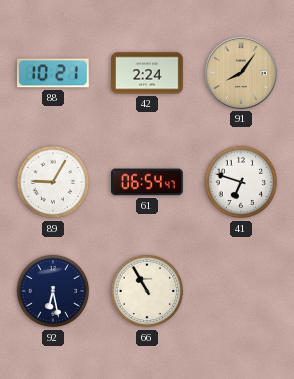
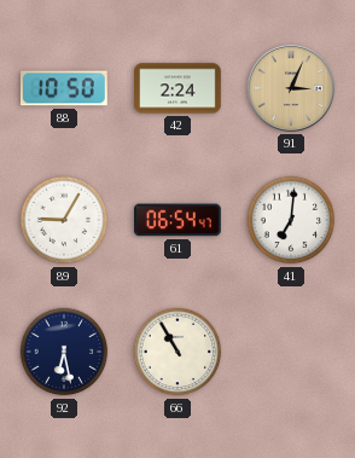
88: 10:21 -> 10:50 (64, 88)
91: 8:06 -> 3:04 (291, 88)
41: 6:48 -> 7:01 (291, 220)
